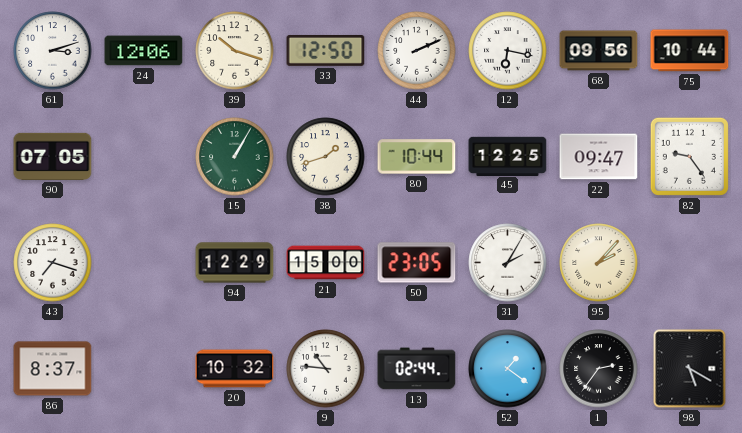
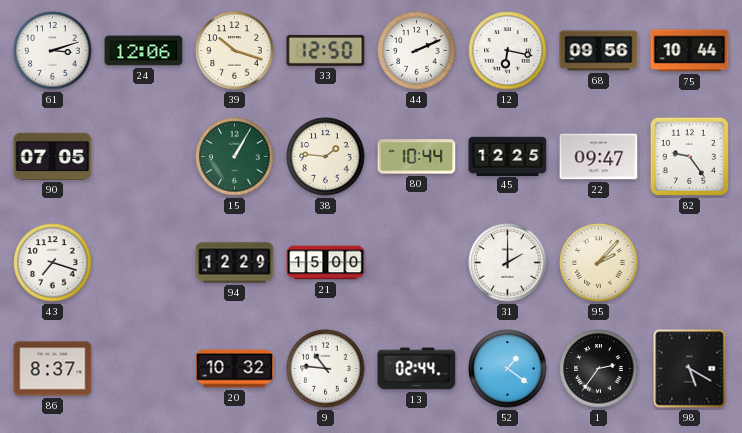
38: 1:42 -> 1:46 (326, 157)
50: 23:05 -> none (417, 263)
31: 2:05 -> 2:00 (508, 263)
